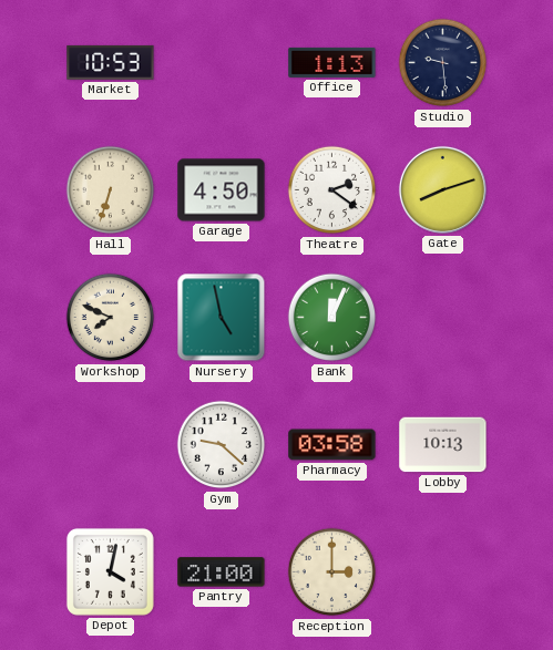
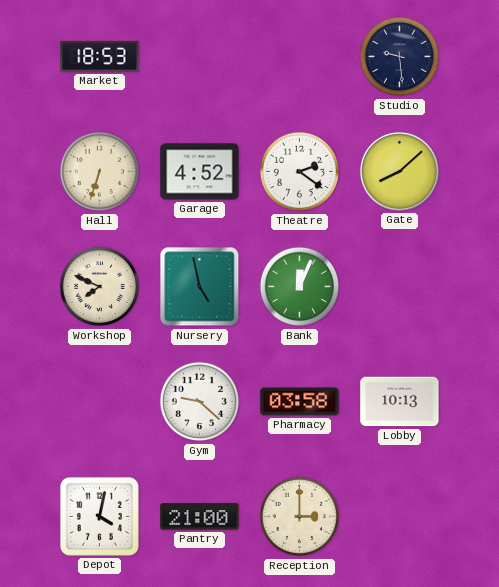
Market: 10:53 -> 18:53 (100, 56)
Office: 1:13 -> none (332, 62)
Garage: 4:50 -> 4:52 (200, 172)
Gate: 8:12 -> 8:08 (399, 171)
